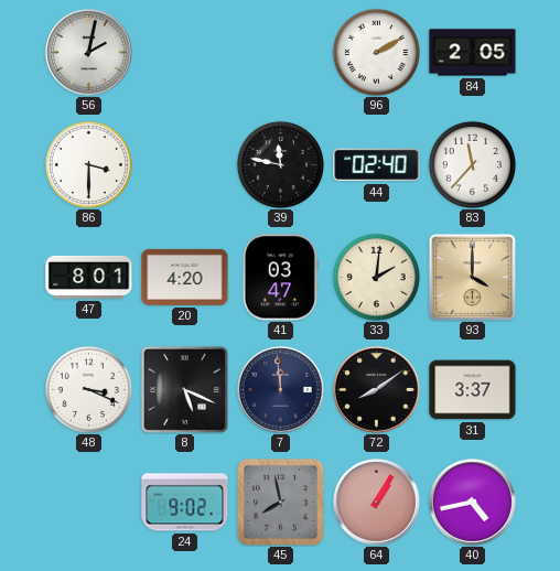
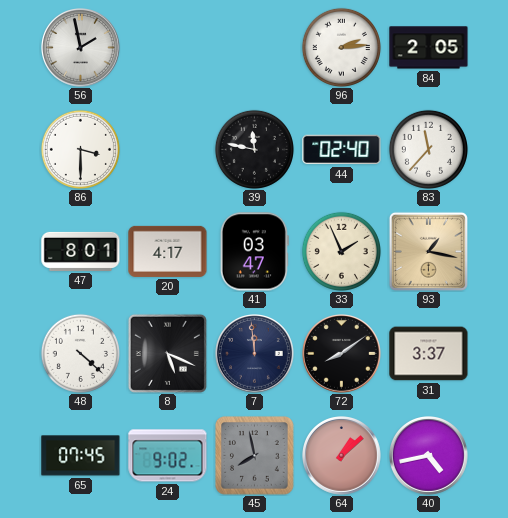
56: 2:02 -> 1:58 (81, 48)
96: 2:10 -> 2:14 (341, 47)
20: 4:20 -> 4:17 (168, 251)
33: 2:01 -> 1:56 (341, 251)
93: 4:00 -> 1:17 (428, 251)
48: 3:19 -> 4:22 (80, 353)
65: none -> 07:45 (81, 456)
64: 1:05 -> 1:08 (342, 456)
